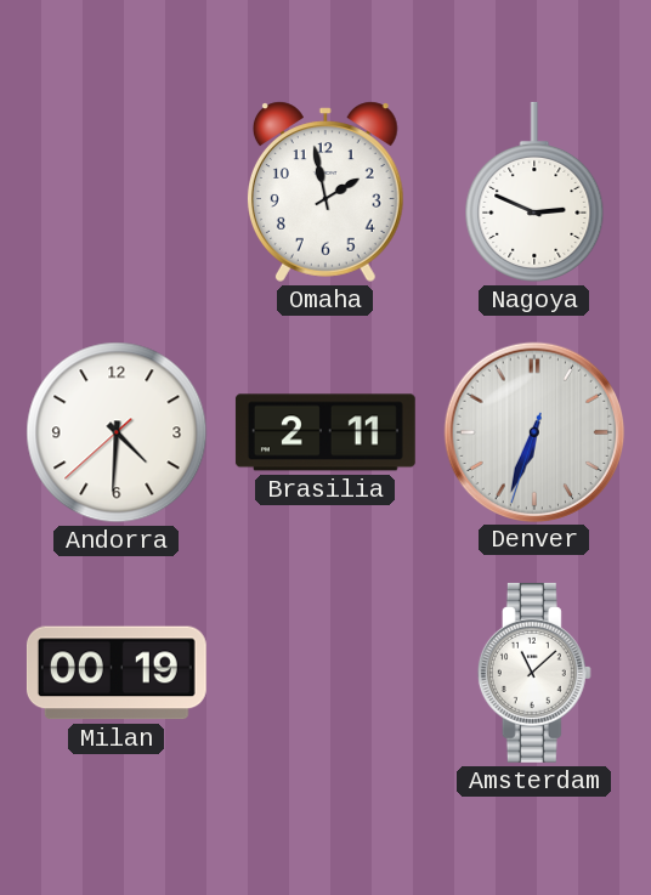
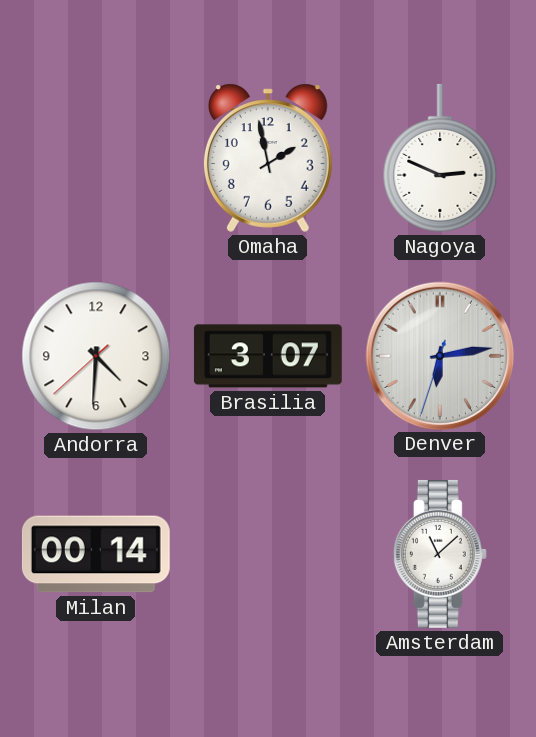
Brasilia: 2:11 -> 3:07 (268, 356)
Denver: 6:33 -> 6:13 (439, 355)
Milan: 00:19 -> 00:14 (96, 554)
